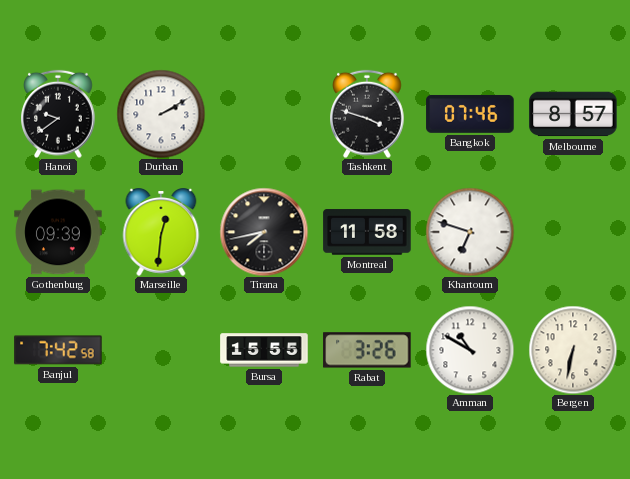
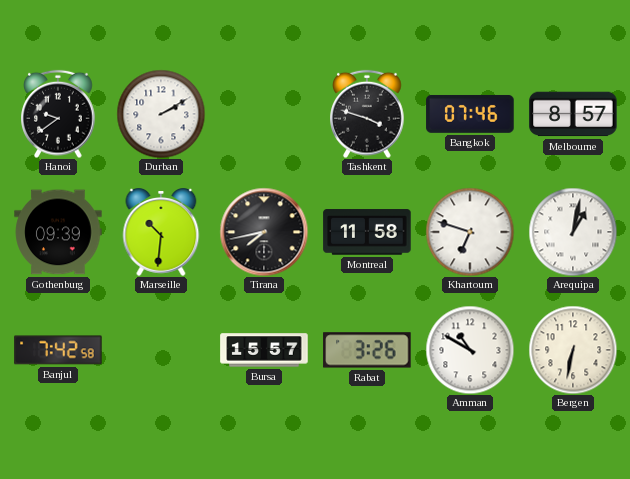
Marseille: 12:31 -> 10:31 (161, 233)
Arequipa: none -> 1:02 (573, 232)
Bursa: 15:55 -> 15:57 (264, 350)
